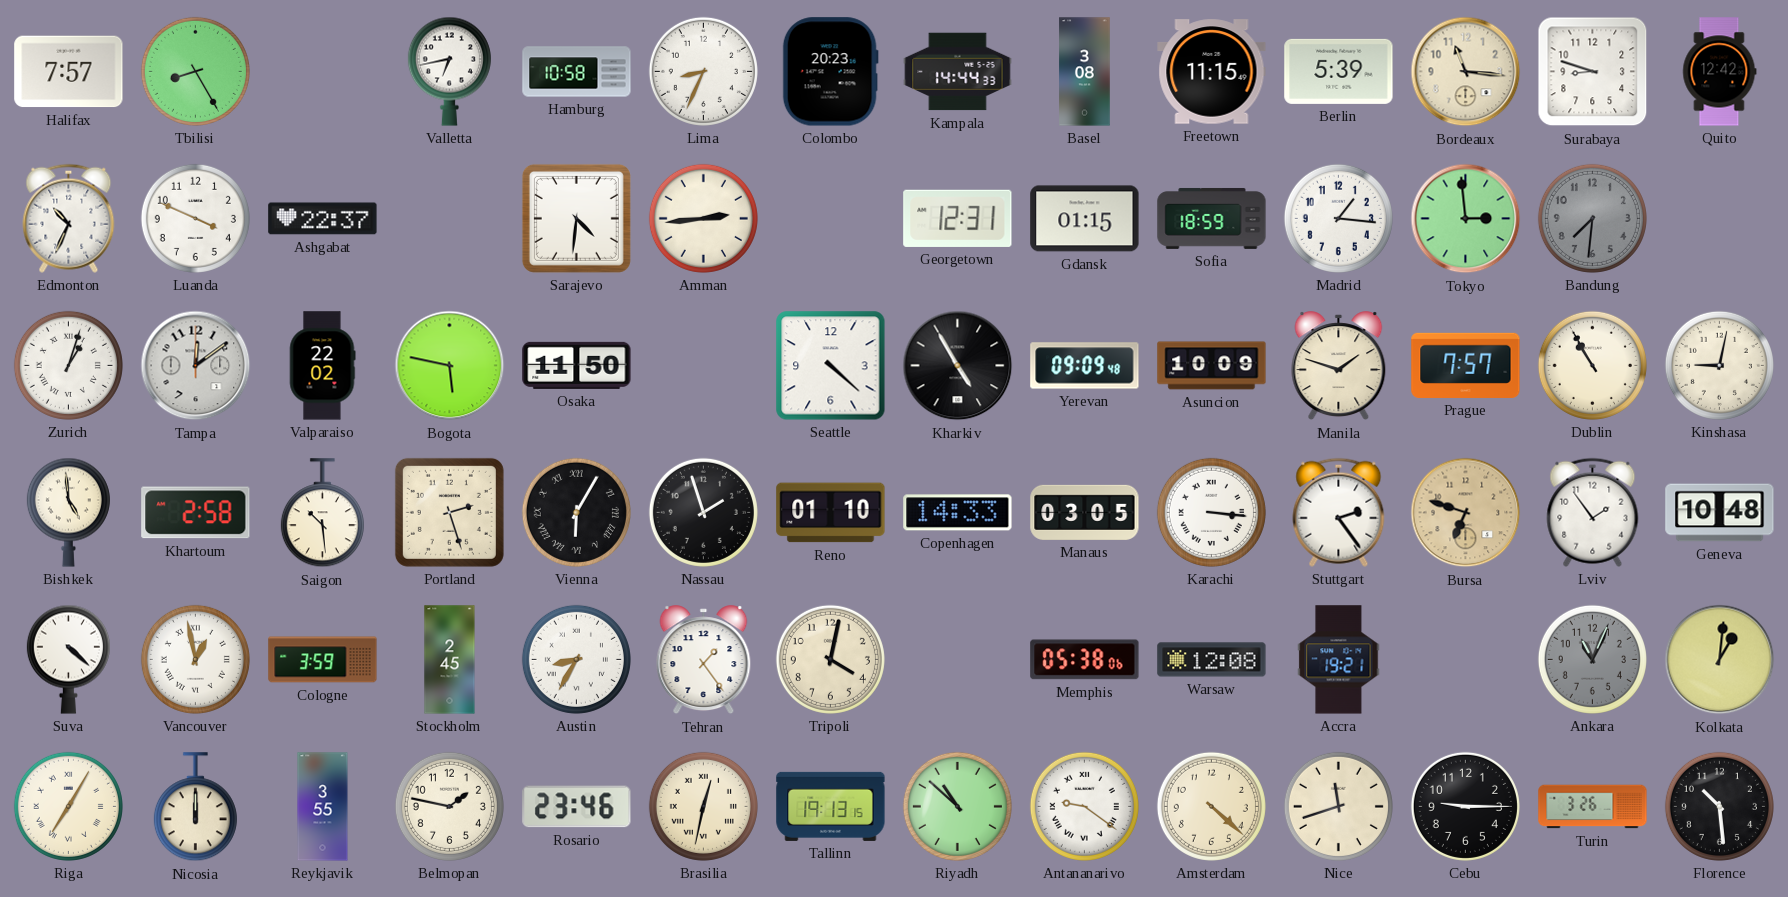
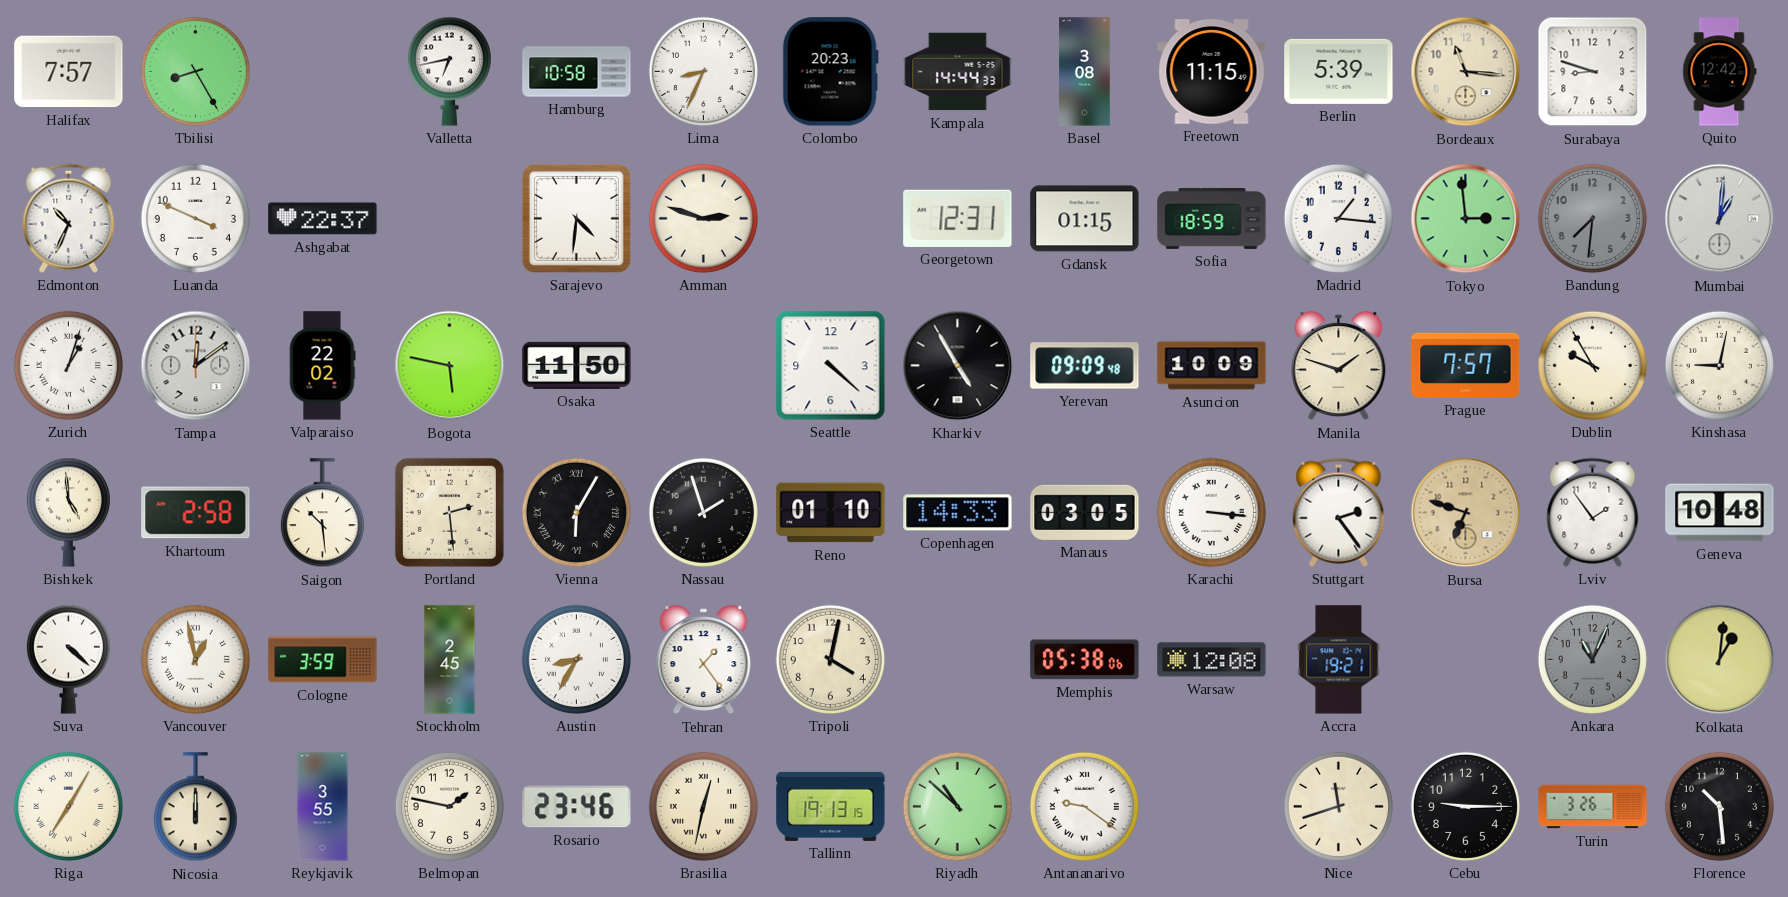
Amman: 2:44 -> 2:48 (703, 218)
Mumbai: none -> 1:01 (1720, 219)
Dublin: 10:55 -> 9:55 (1592, 365)
Portland: 2:27 -> 2:29 (449, 512)
Amsterdam: 4:22 -> none (1211, 806)
